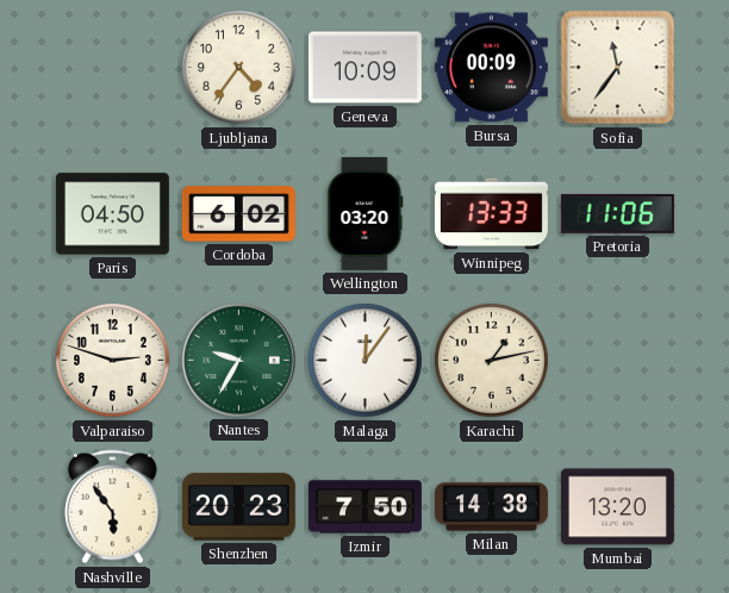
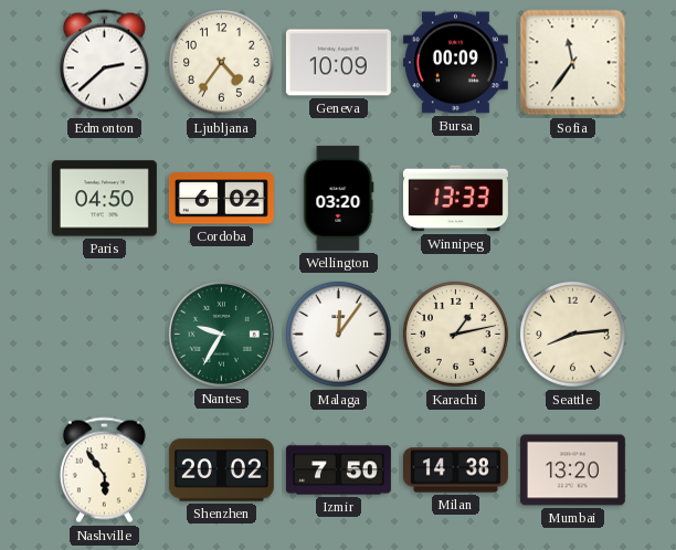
Edmonton: none -> 2:38 (104, 63)
Pretoria: 11:06 -> none (617, 213)
Valparaiso: 2:48 -> none (113, 361)
Seattle: none -> 8:14 (573, 335)
Shenzhen: 20:23 -> 20:02 (221, 470)
